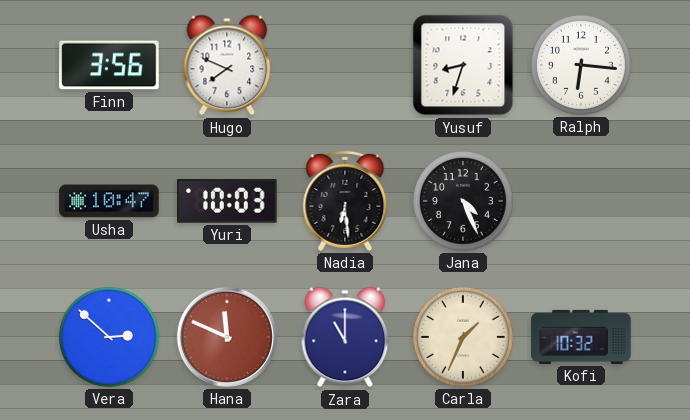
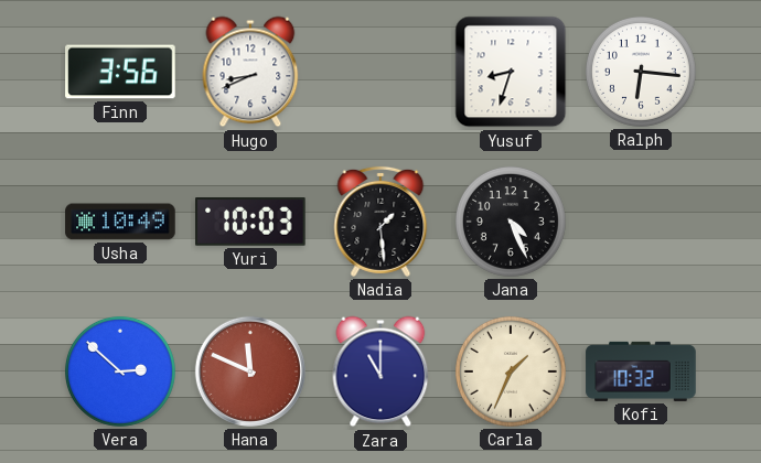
Hugo: 7:49 -> 8:41 (250, 72)
Usha: 10:47 -> 10:49 (120, 222)
Nadia: 6:29 -> 1:29 (380, 222)
